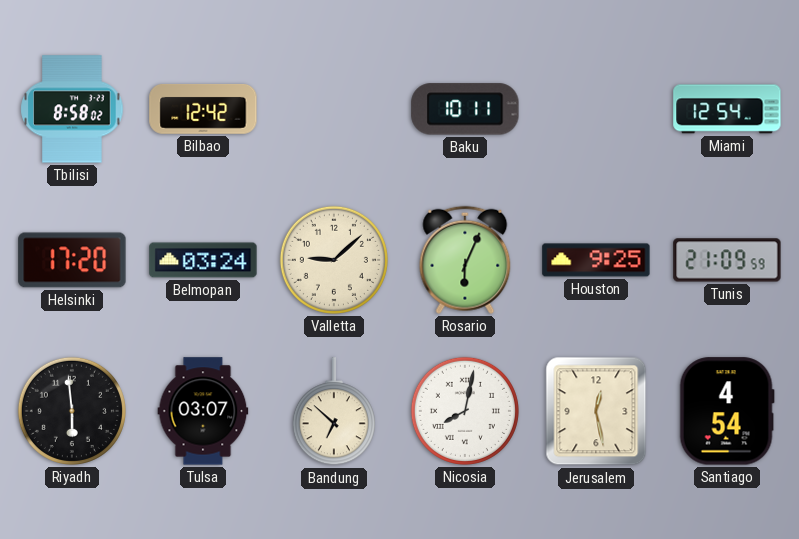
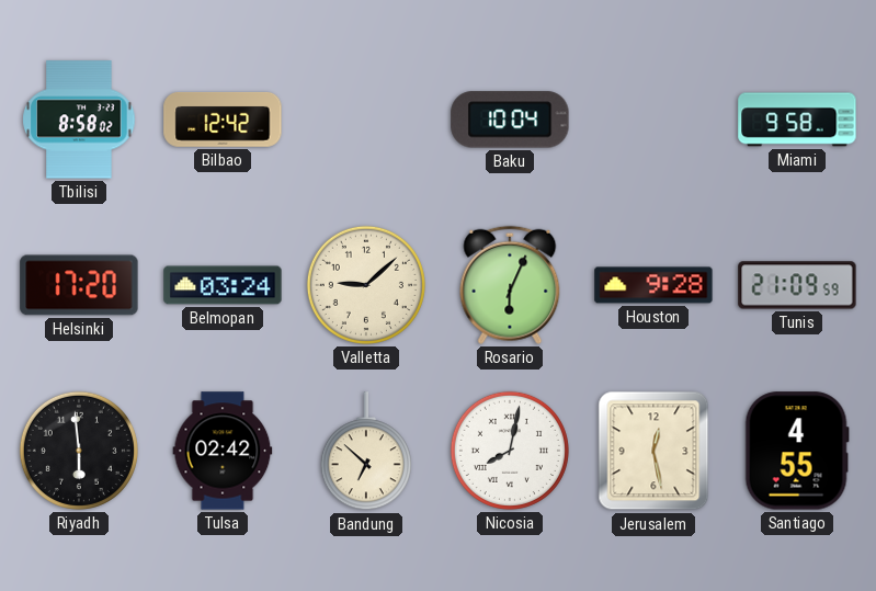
Baku: 10:11 -> 10:04 (510, 120)
Miami: 12:54 -> 9:58 (797, 120)
Houston: 9:25 -> 9:28 (653, 285)
Tulsa: 03:07 -> 02:42 (223, 451)
Santiago: 4:54 -> 4:55 (797, 451)
